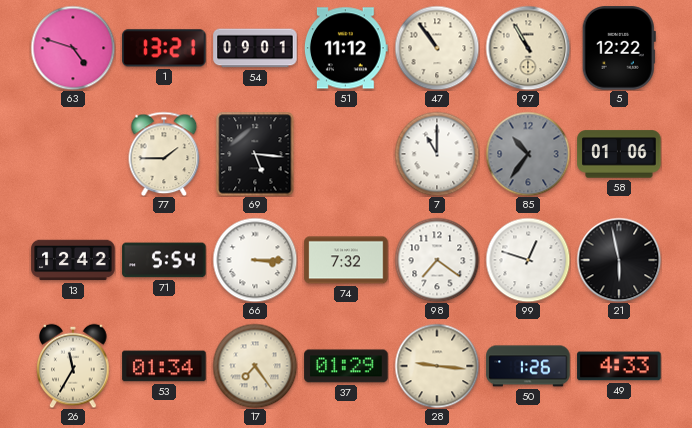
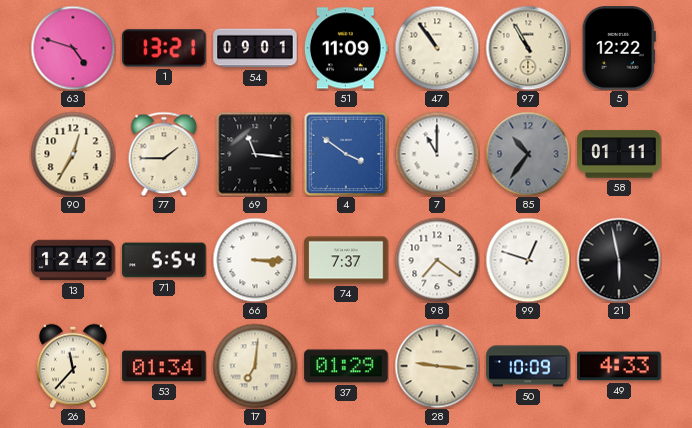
51: 11:12 -> 11:09 (346, 48)
90: none -> 12:35 (73, 154)
69: 5:16 -> 11:16 (255, 154)
4: none -> 3:51 (346, 154)
58: 01:06 -> 01:11 (619, 154)
74: 7:32 -> 7:37 (346, 260)
26: 11:35 -> 11:37 (73, 366)
17: 7:24 -> 7:01 (255, 366)
50: 1:26 -> 10:09 (528, 366)
